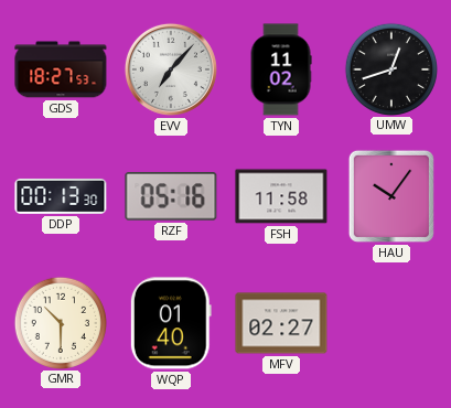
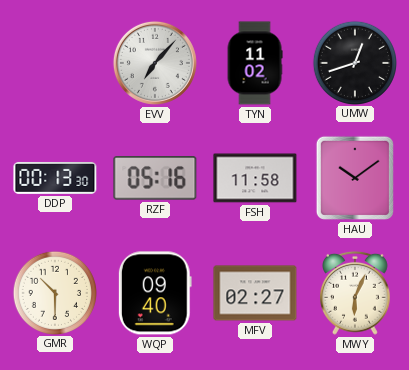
GDS: 18:27 -> none (61, 69)
HAU: 10:06 -> 10:09 (355, 178)
WQP: 01:40 -> 09:40 (155, 293)
MWY: none -> 6:04 (356, 293)
